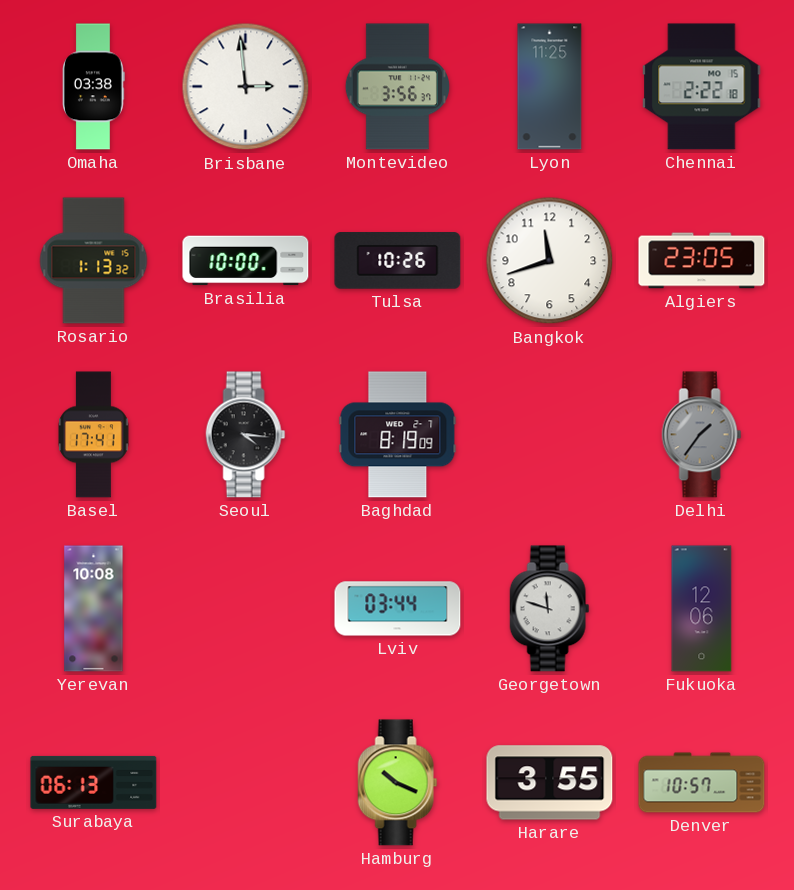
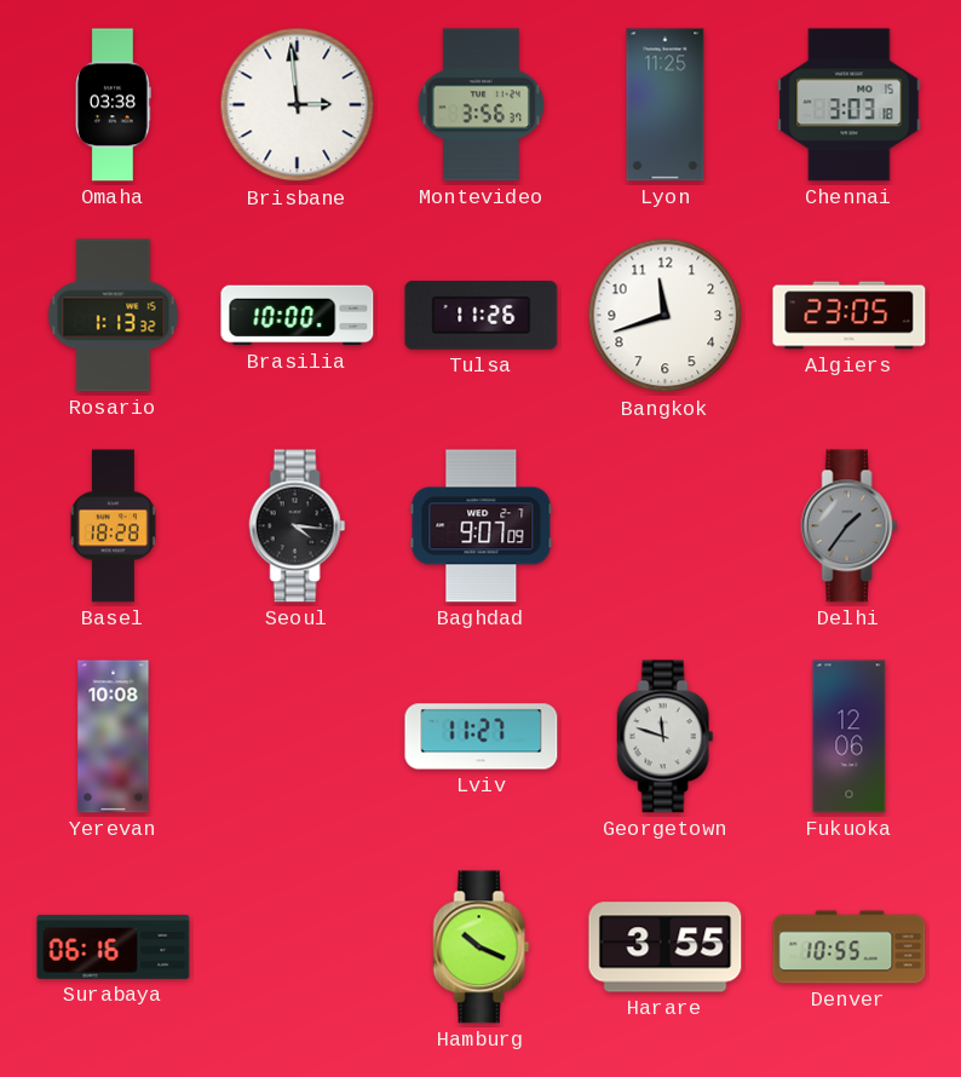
Chennai: 2:22 -> 3:03 (850, 105)
Tulsa: 10:26 -> 11:26 (482, 316)
Basel: 17:41 -> 18:28 (114, 526)
Baghdad: 8:19 -> 9:07 (482, 526)
Lviv: 03:44 -> 11:27 (482, 737)
Surabaya: 06:13 -> 06:16 (114, 946)
Denver: 10:57 -> 10:55 (850, 948)
